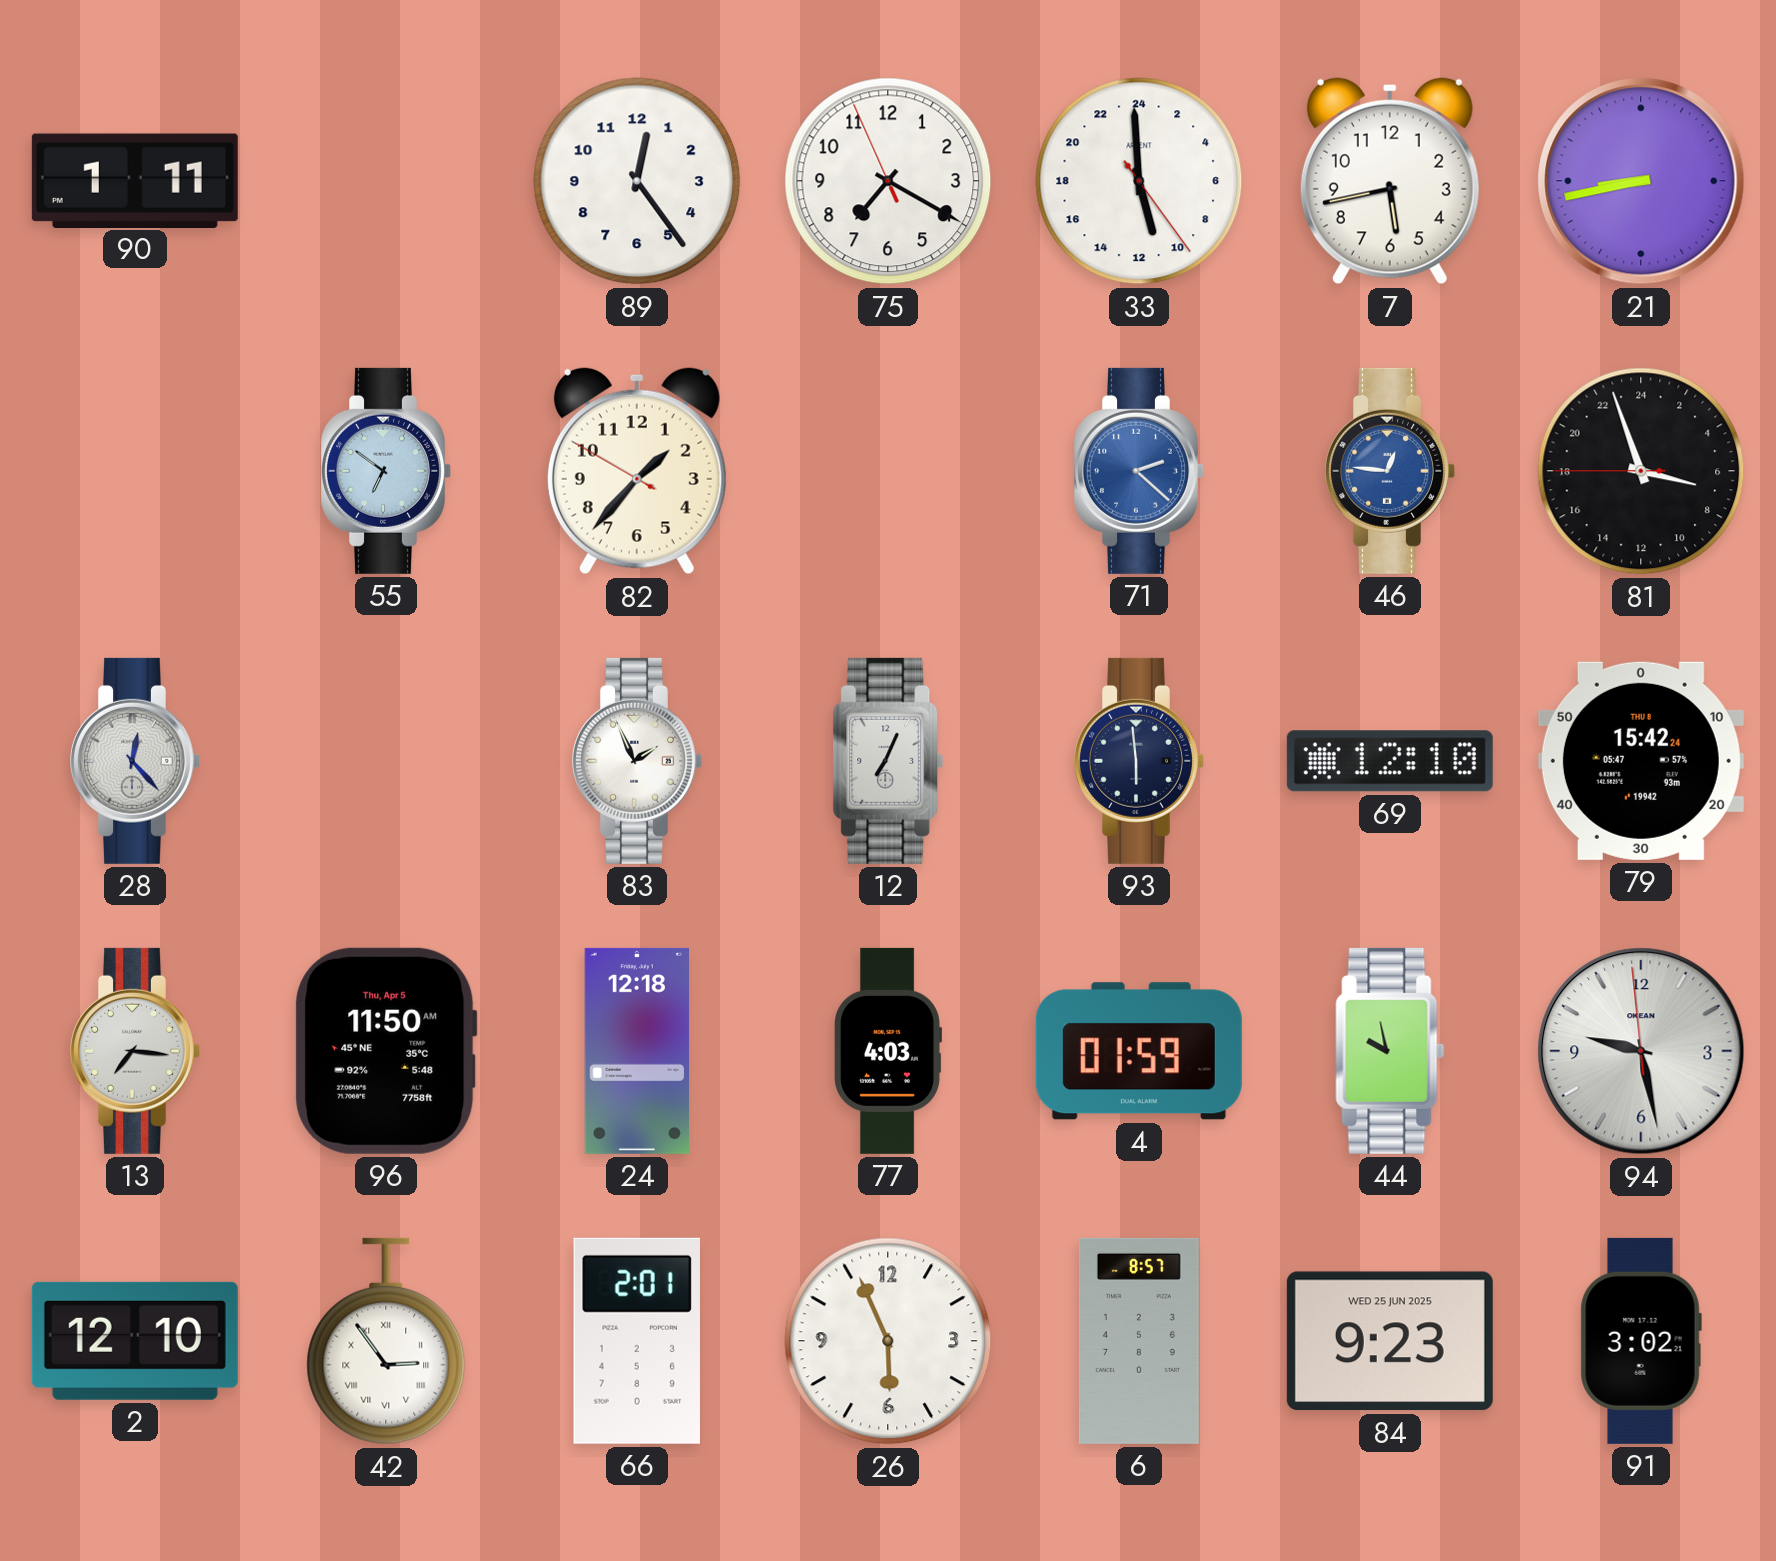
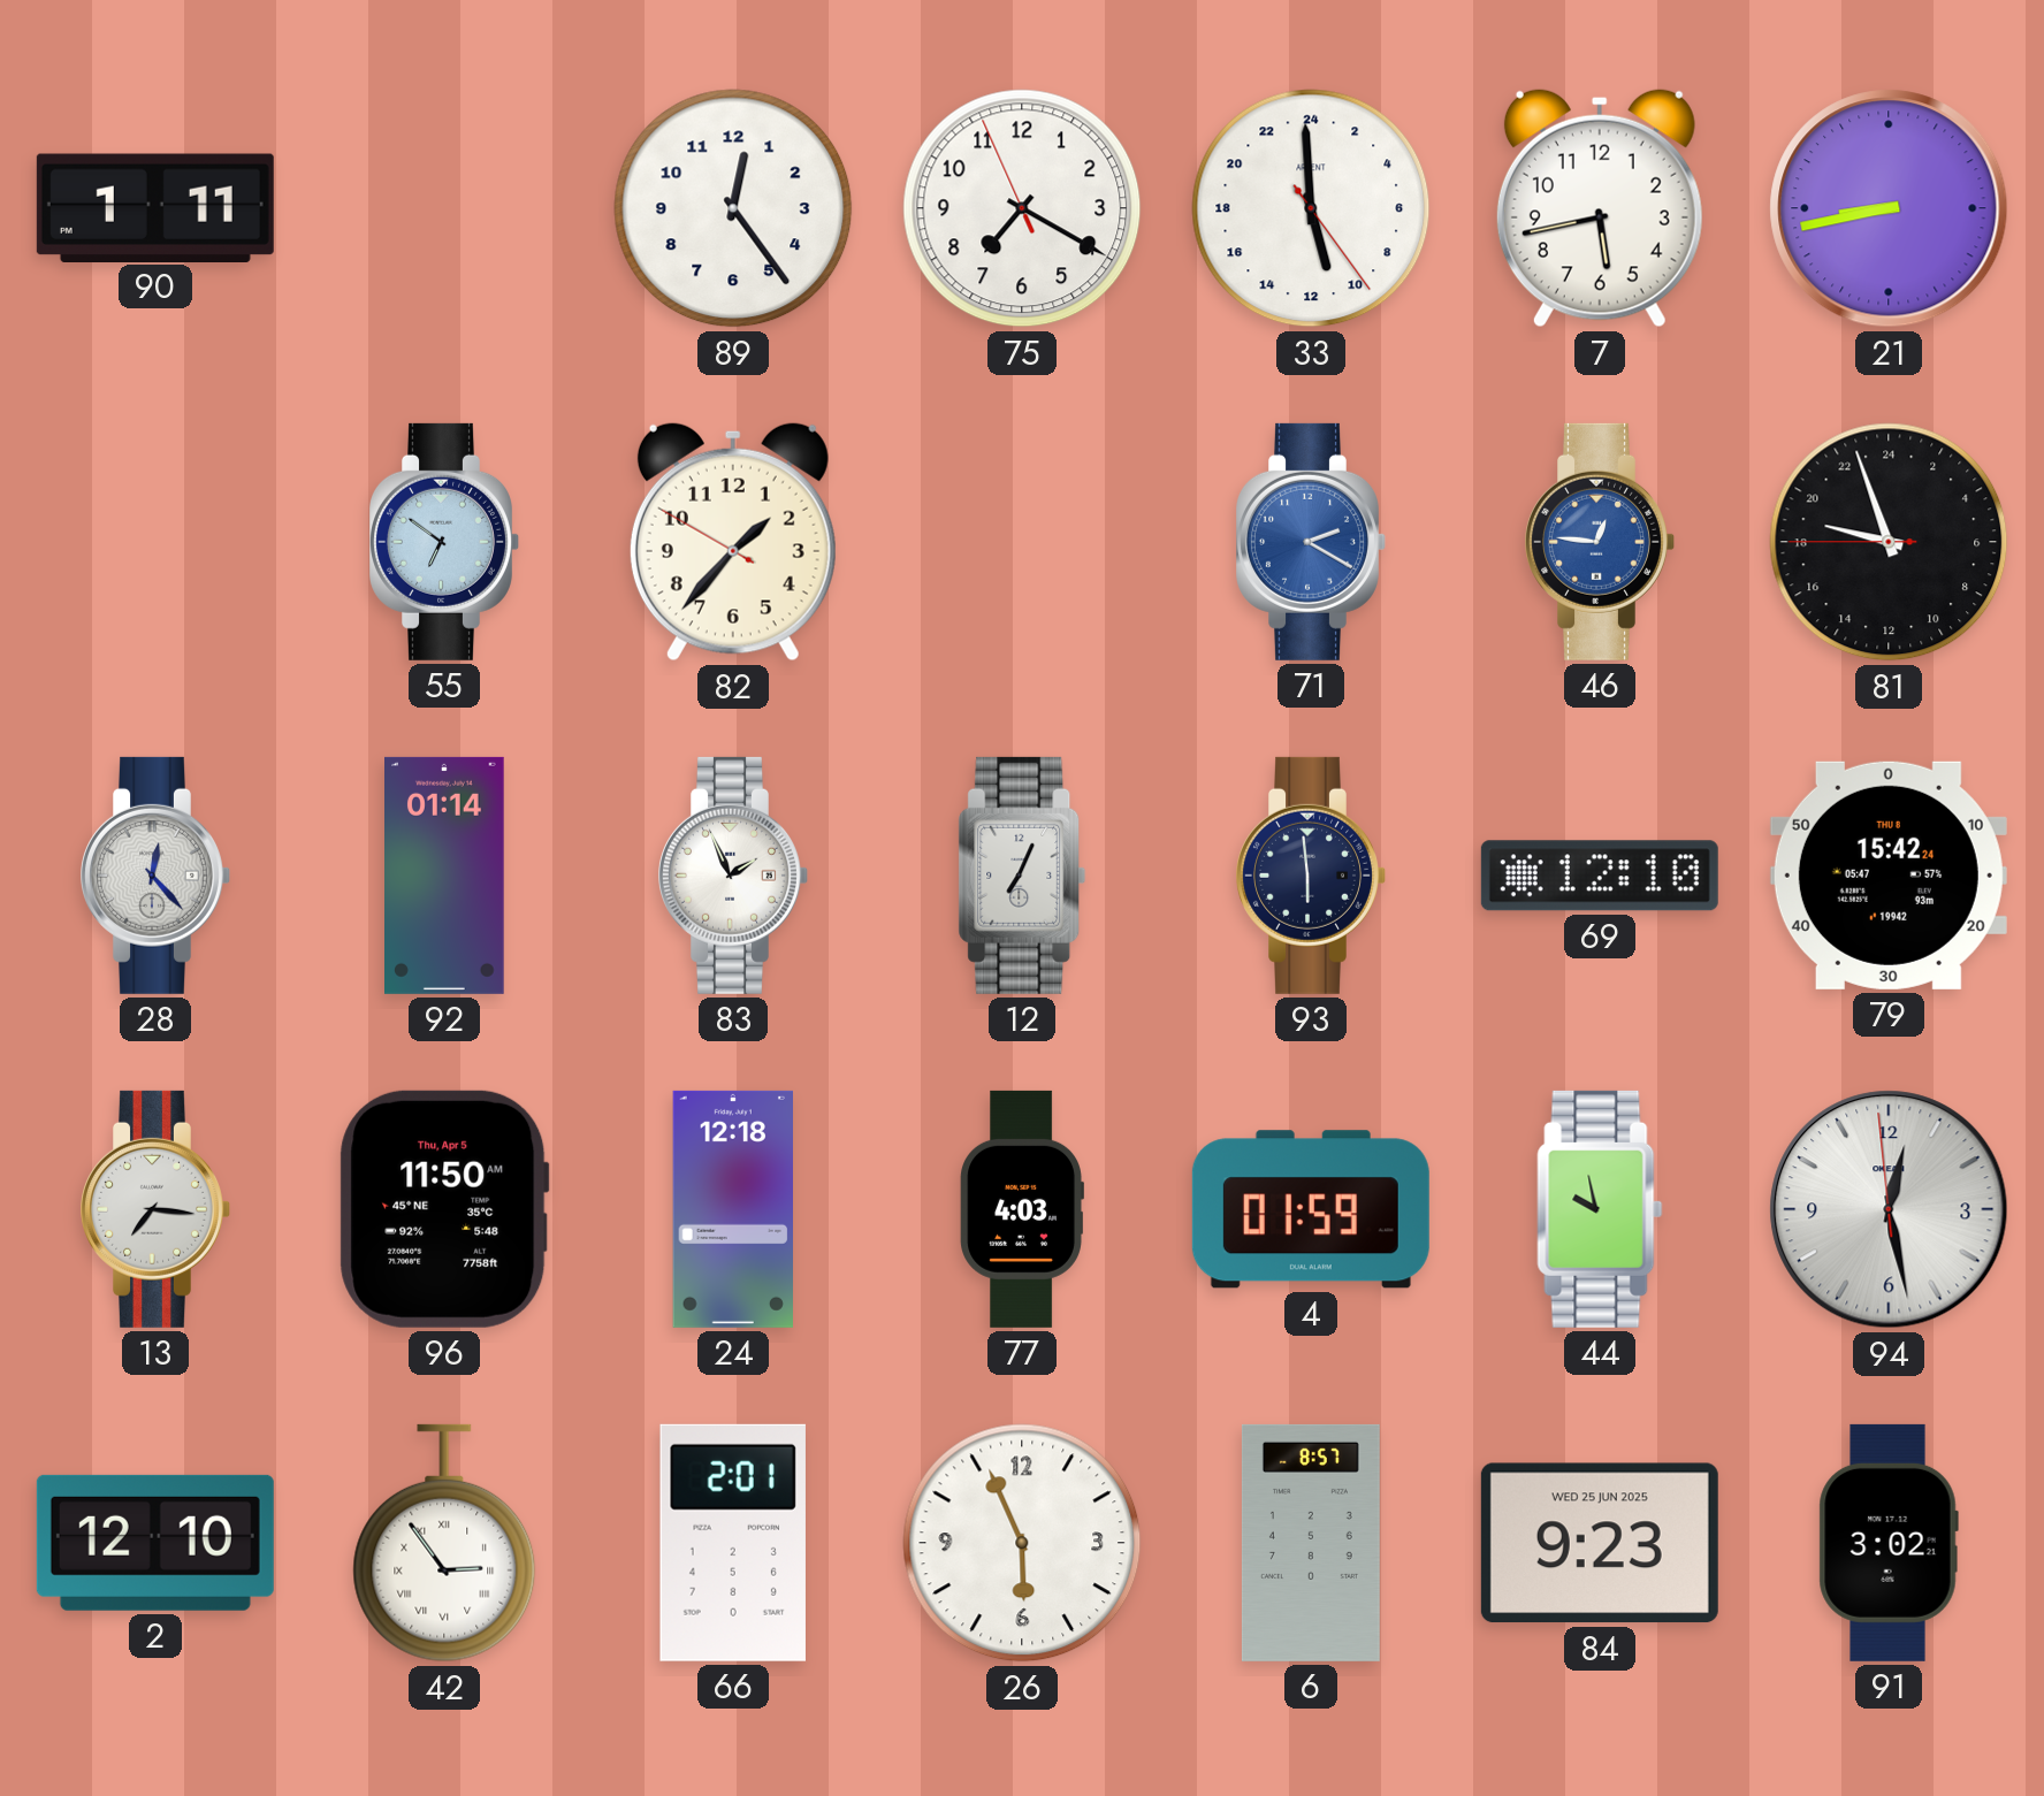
71: 2:22 -> 2:20 (1312, 542)
81: 6:56 -> 18:56 (1889, 542)
92: none -> 01:14 (445, 876)
94: 9:27 -> 12:27 (1889, 1209)
